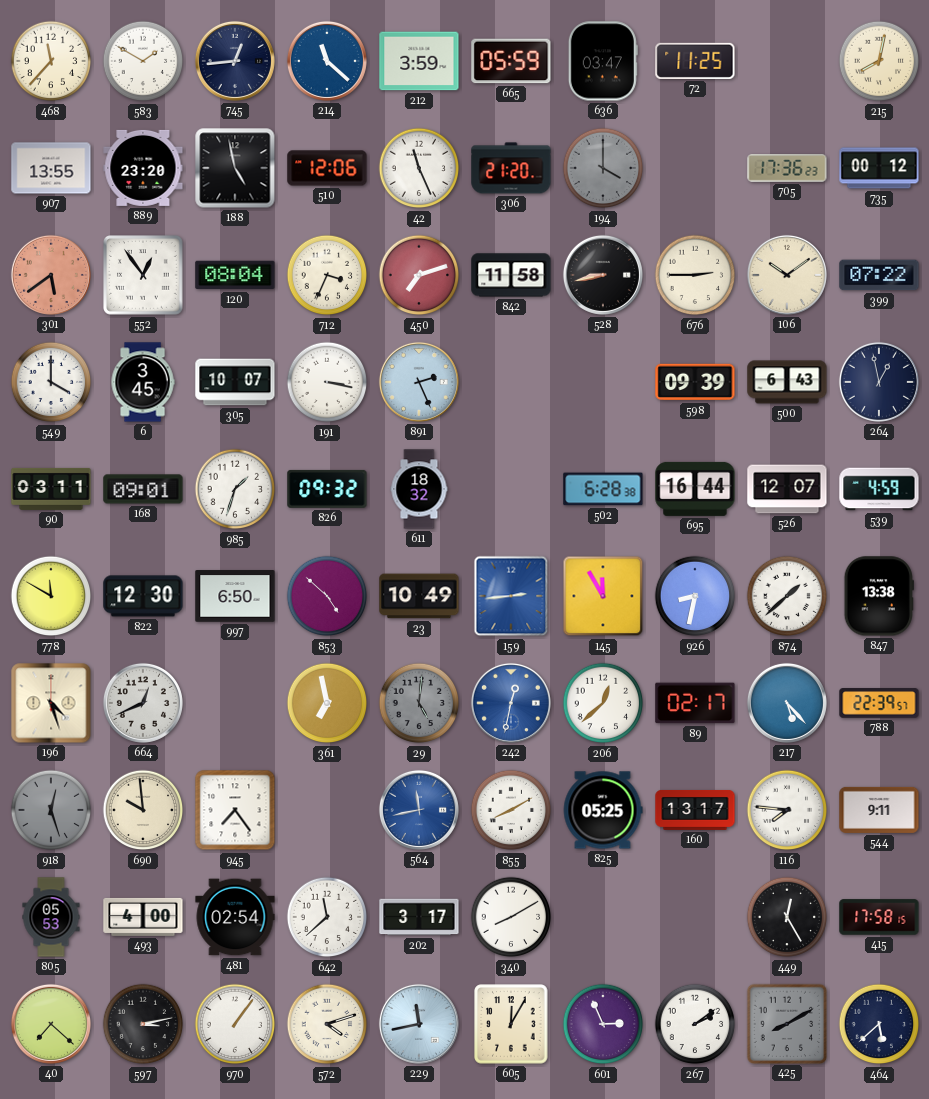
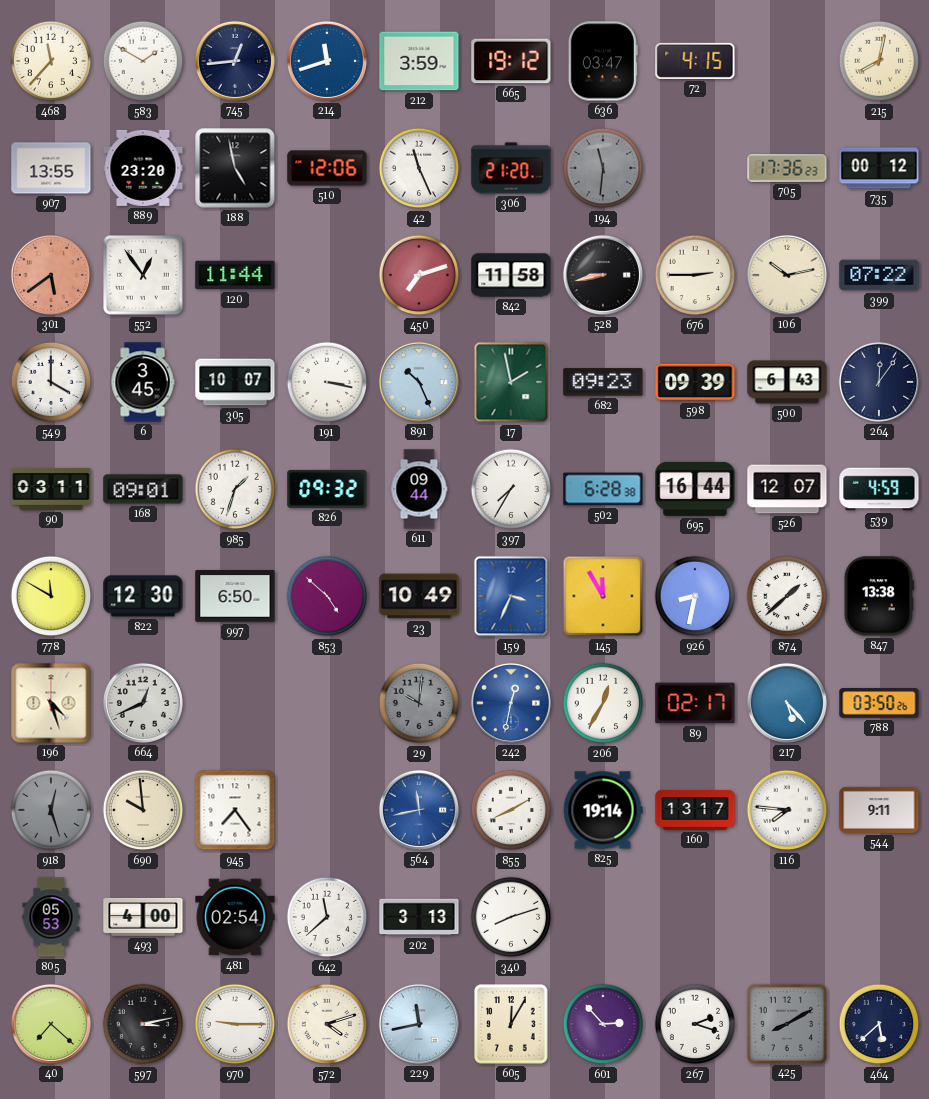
214: 11:22 -> 11:42 (327, 61)
665: 05:59 -> 19:12 (511, 61)
72: 11:25 -> 4:15 (695, 61)
194: 4:00 -> 11:31 (603, 168)
120: 08:04 -> 11:44 (235, 275)
712: 3:34 -> none (327, 275)
106: 10:09 -> 10:13 (787, 275)
891: 2:26 -> 10:26 (419, 382)
17: none -> 1:58 (511, 382)
682: none -> 09:23 (603, 382)
264: 12:58 -> 12:06 (879, 382)
611: 18:32 -> 09:44 (419, 489)
397: none -> 7:35 (511, 489)
159: 2:44 -> 3:34 (511, 596)
361: 6:58 -> none (327, 703)
29: 5:01 -> 10:01 (419, 703)
206: 12:38 -> 12:35 (603, 703)
788: 22:39 -> 03:50 (879, 703)
825: 05:25 -> 19:14 (603, 810)
202: 3:17 -> 3:13 (419, 917)
340: 8:10 -> 8:12 (511, 917)
449: 12:25 -> none (787, 917)
415: 17:58 -> none (879, 917)
970: 1:06 -> 9:15 (235, 1024)
601: 2:56 -> 2:53 (603, 1024)
267: 2:09 -> 2:18 (695, 1024)
